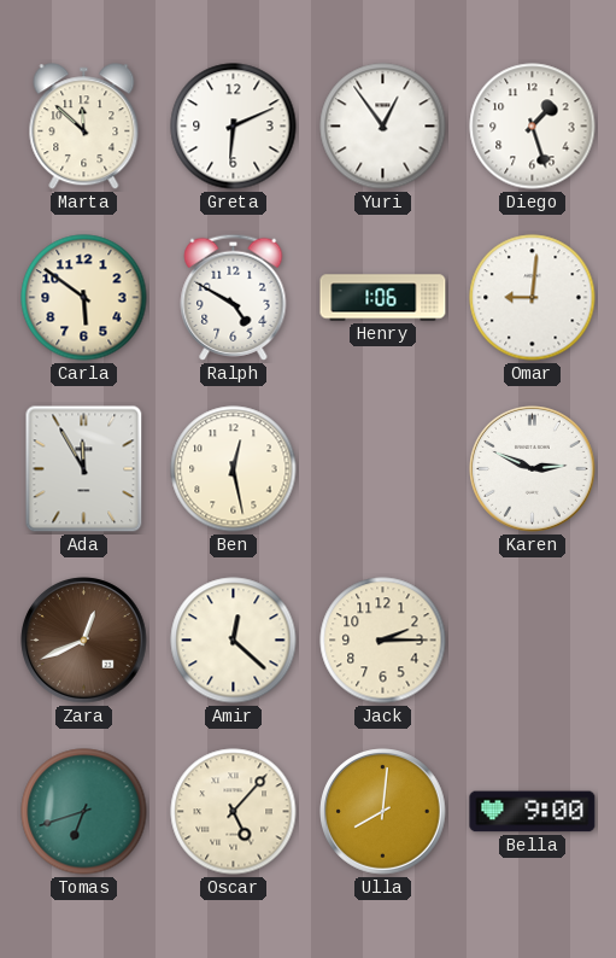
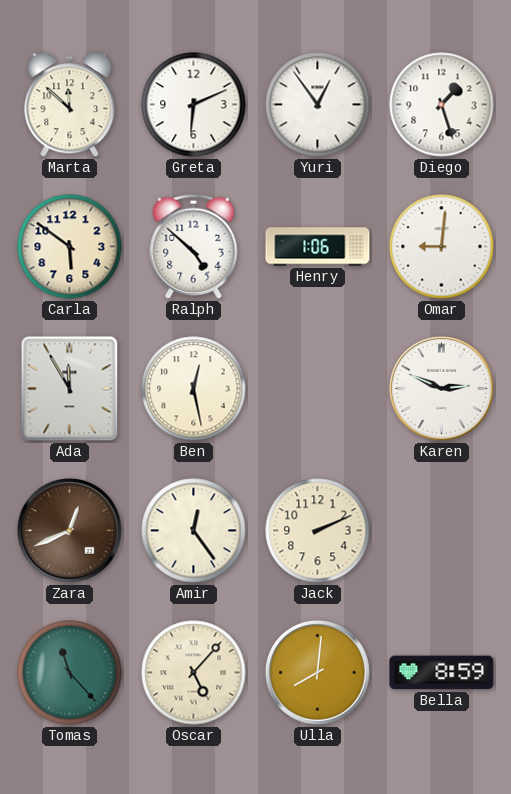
Ralph: 4:50 -> 4:52 (194, 246)
Amir: 12:22 -> 12:24 (194, 531)
Jack: 2:15 -> 2:11 (318, 531)
Tomas: 6:42 -> 11:23 (70, 673)
Bella: 9:00 -> 8:59 (442, 673)
